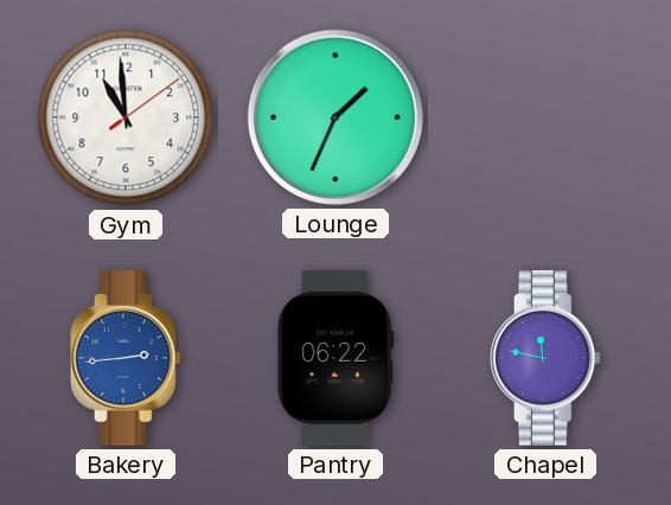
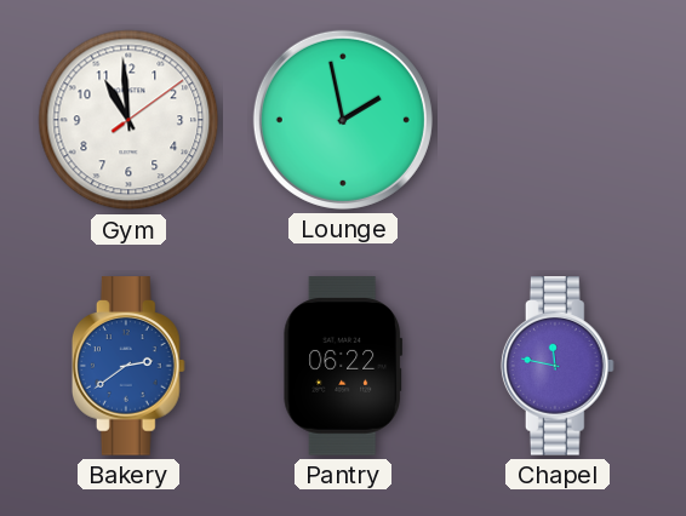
Lounge: 1:34 -> 1:58 (343, 120)
Bakery: 2:44 -> 2:39 (128, 366)
